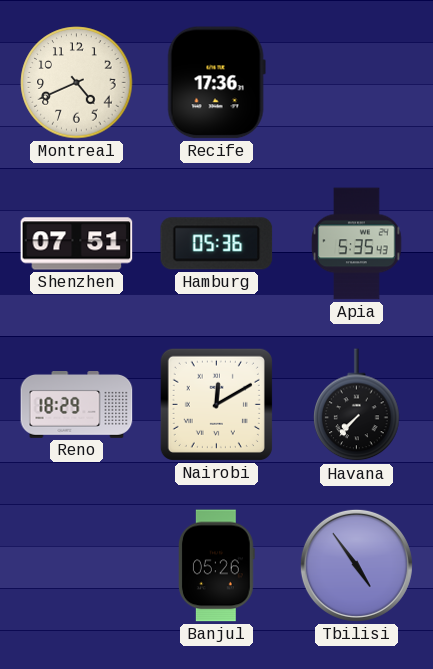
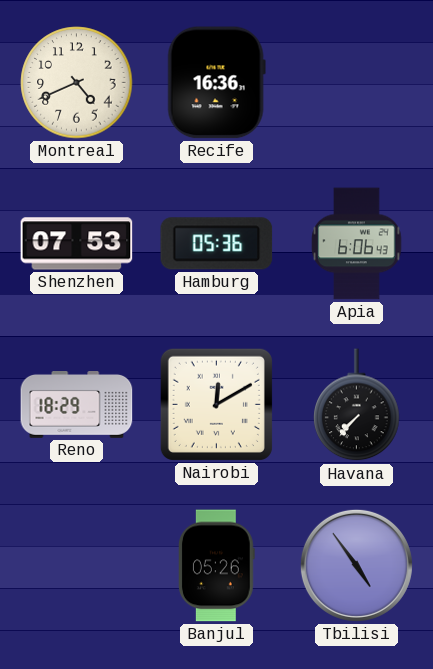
Recife: 17:36 -> 16:36 (216, 83)
Shenzhen: 07:51 -> 07:53 (77, 244)
Apia: 5:35 -> 6:06 (357, 244)
